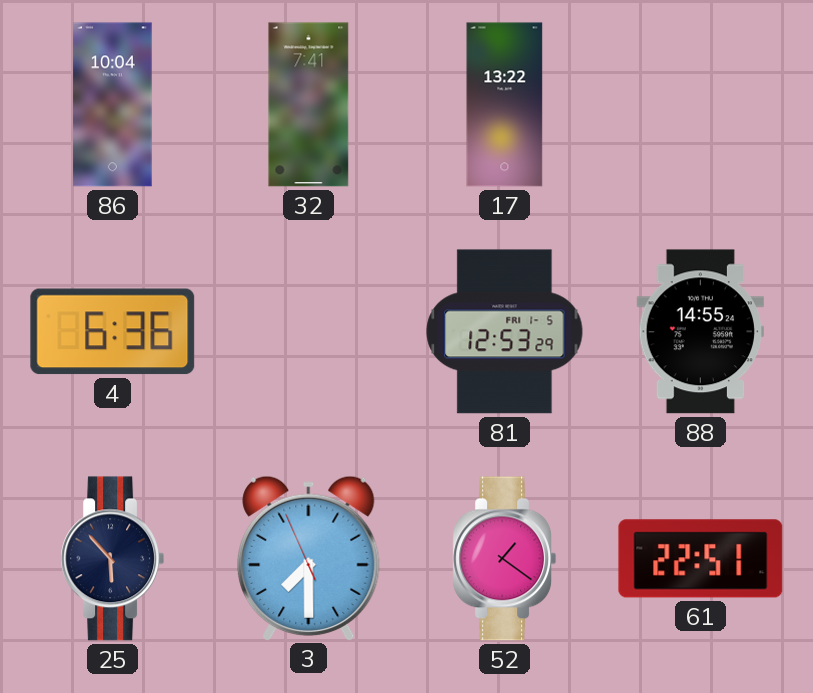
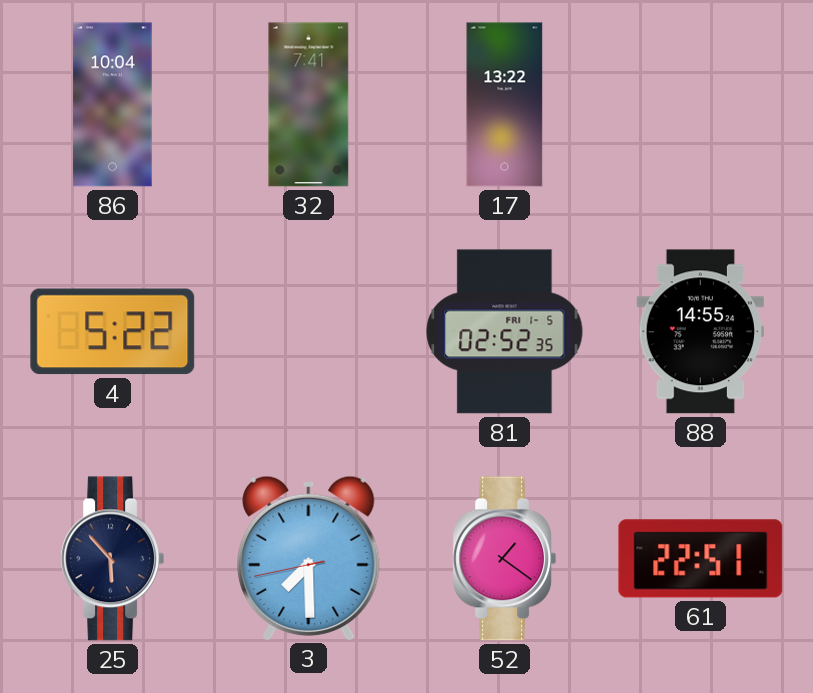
4: 6:36 -> 5:22 (113, 332)
81: 12:53 -> 02:52 (505, 332)
3: 7:29:56 -> 7:29:43 (309, 558)
